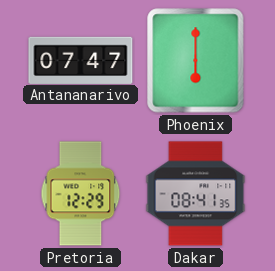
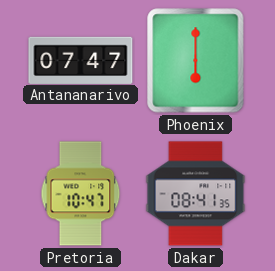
Pretoria: 12:29 -> 10:47 (81, 194)
